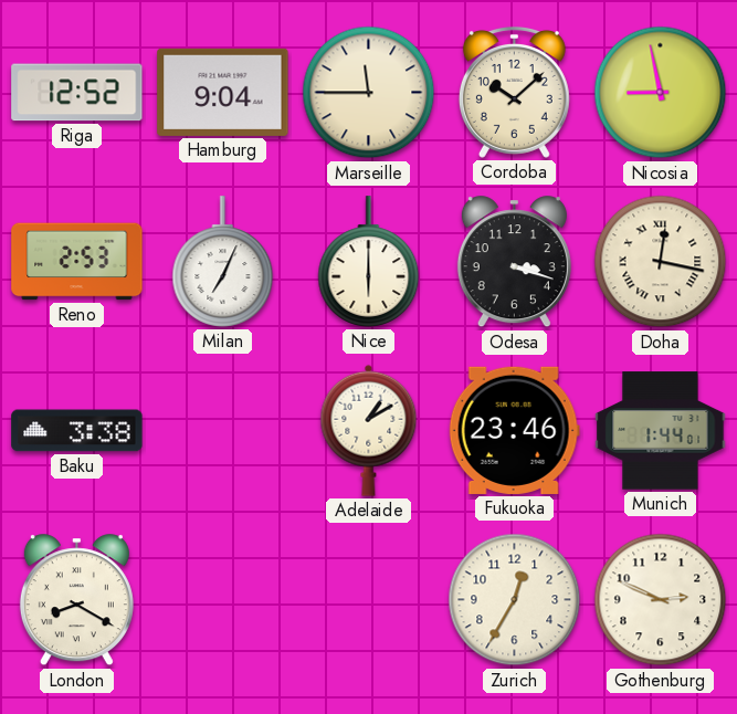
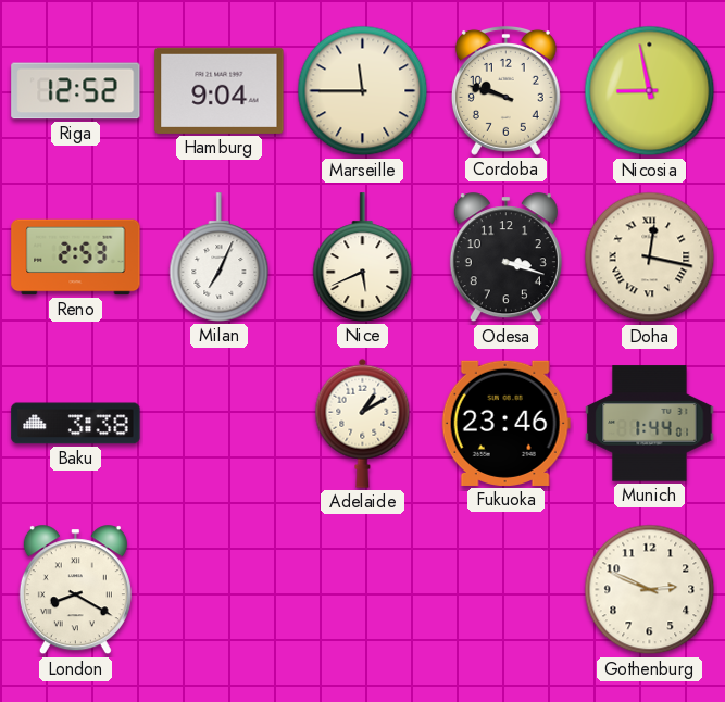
Cordoba: 10:08 -> 9:48 (505, 90)
Nice: 6:00 -> 5:41 (363, 258)
Zurich: 12:35 -> none (515, 600)
